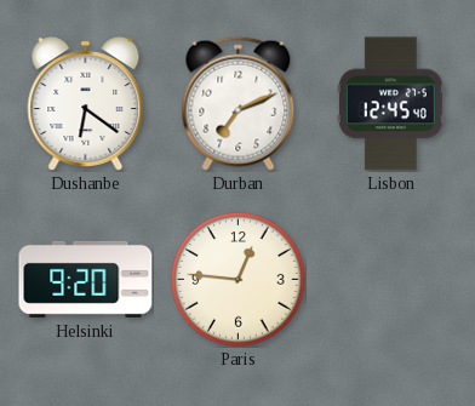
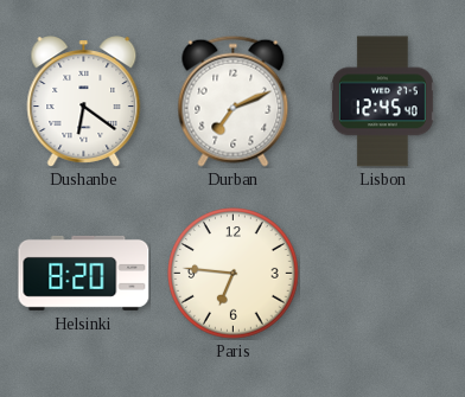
Helsinki: 9:20 -> 8:20 (84, 273)
Paris: 12:46 -> 6:46 (234, 274)
